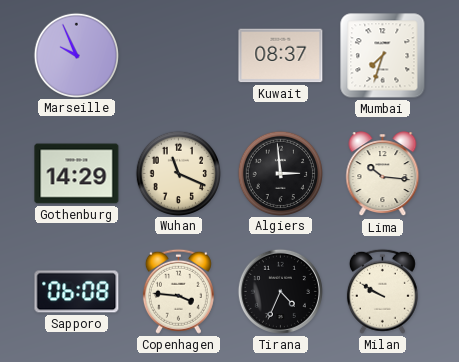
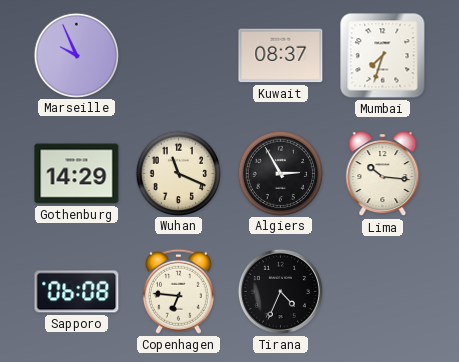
Algiers: 2:59 -> 2:55 (280, 173)
Copenhagen: 3:46 -> 6:46 (178, 291)
Milan: 9:50 -> none (382, 291)
